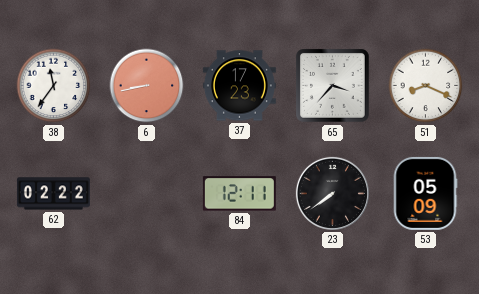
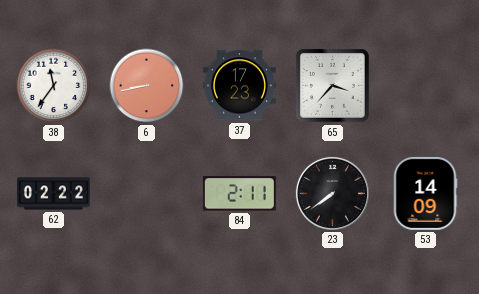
51: 8:19 -> none (426, 86)
84: 12:11 -> 2:11 (239, 194)
53: 05:09 -> 14:09 (425, 193)
